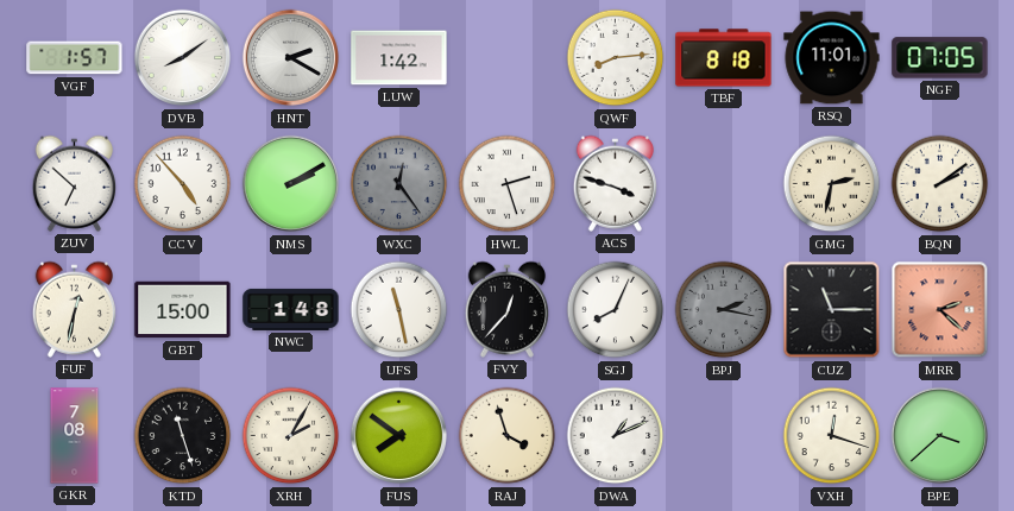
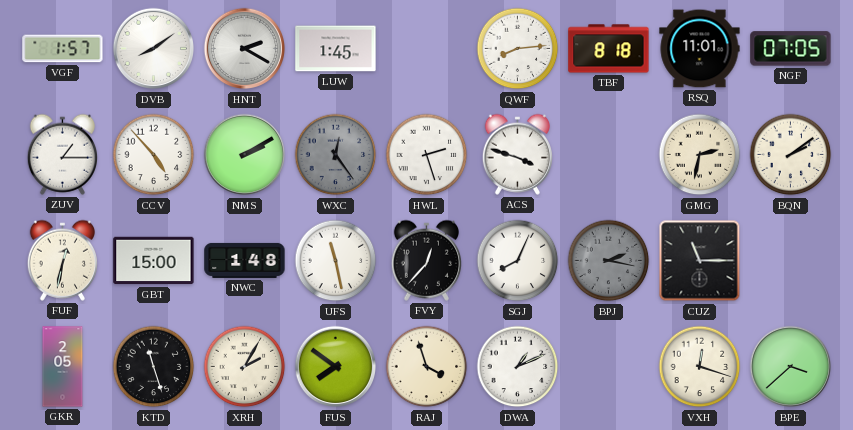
LUW: 1:42 -> 1:45 (336, 49)
ZUV: 6:52 -> 1:15 (62, 154)
MRR: 2:22 -> none (940, 310)
GKR: 7:08 -> 2:05 (63, 367)
